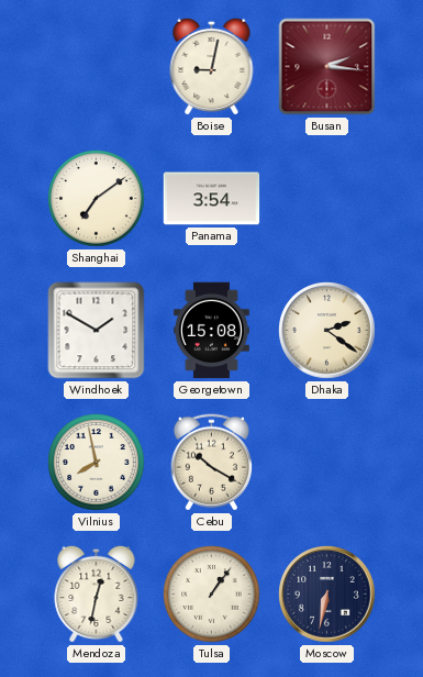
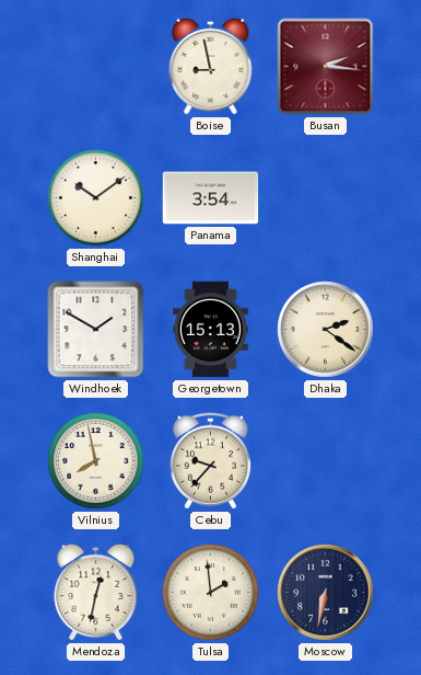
Boise: 9:02 -> 8:58 (211, 66)
Shanghai: 7:09 -> 10:09 (96, 198)
Georgetown: 15:08 -> 15:13 (210, 330)
Cebu: 10:20 -> 9:37 (210, 461)
Tulsa: 1:06 -> 1:59 (211, 593)
